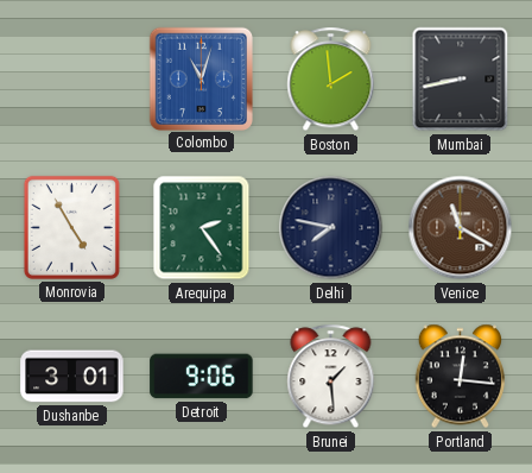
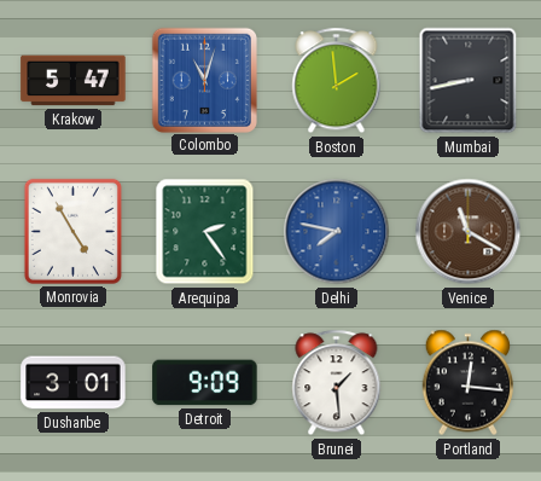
Krakow: none -> 5:47 (74, 81)
Delhi dial: navy -> blue (337, 232)
Detroit: 9:06 -> 9:09 (205, 383)
